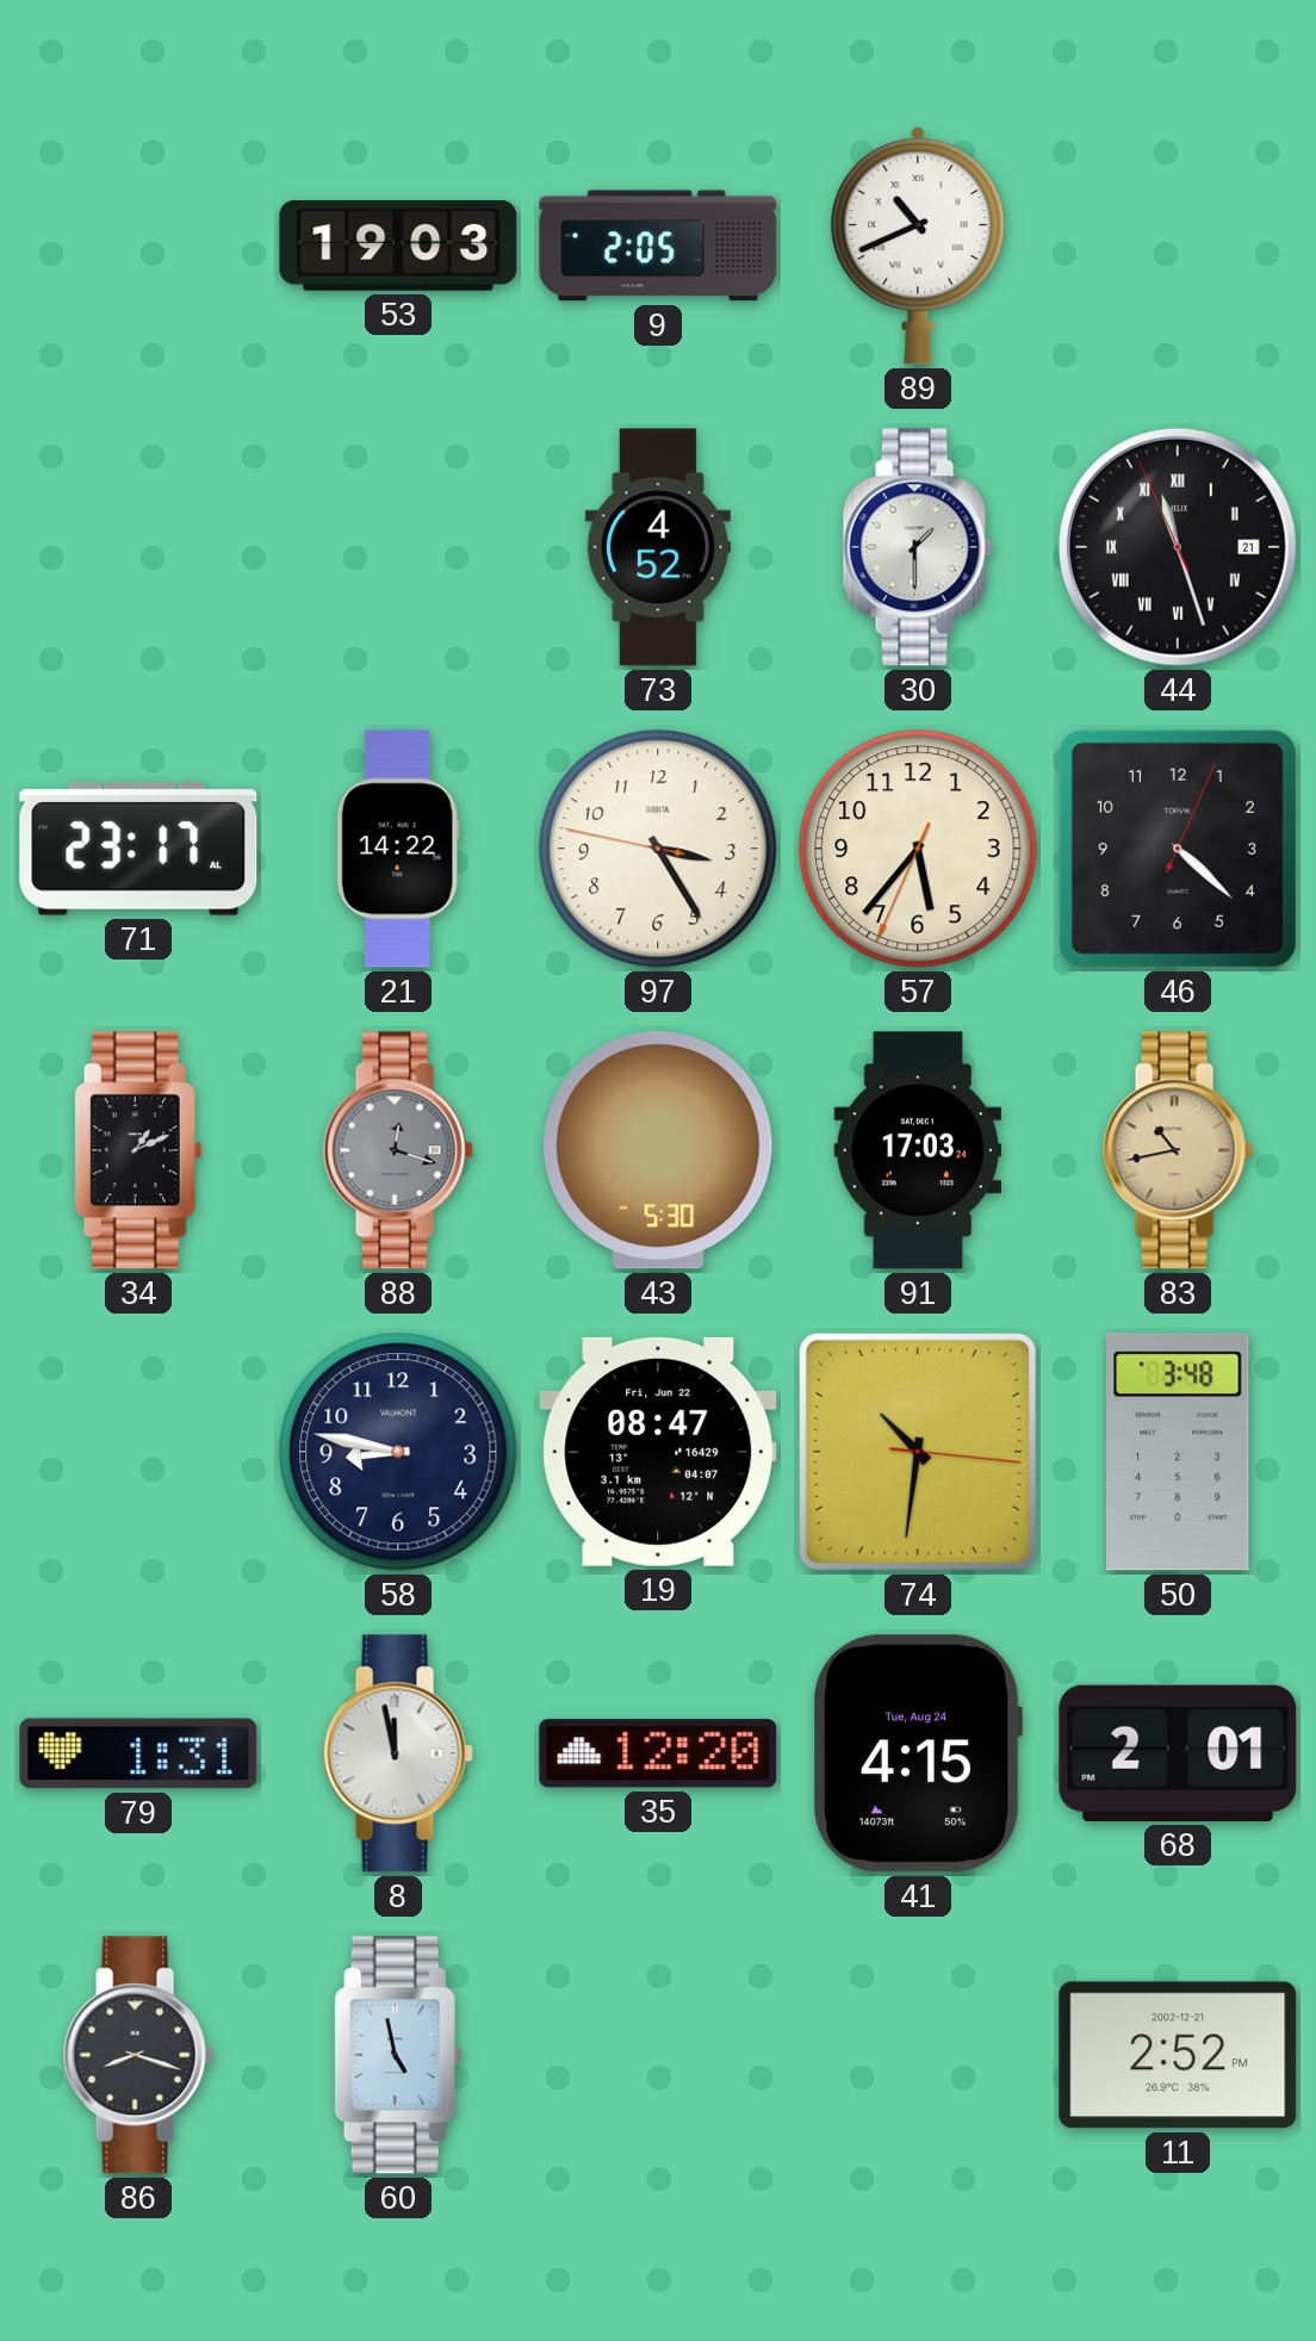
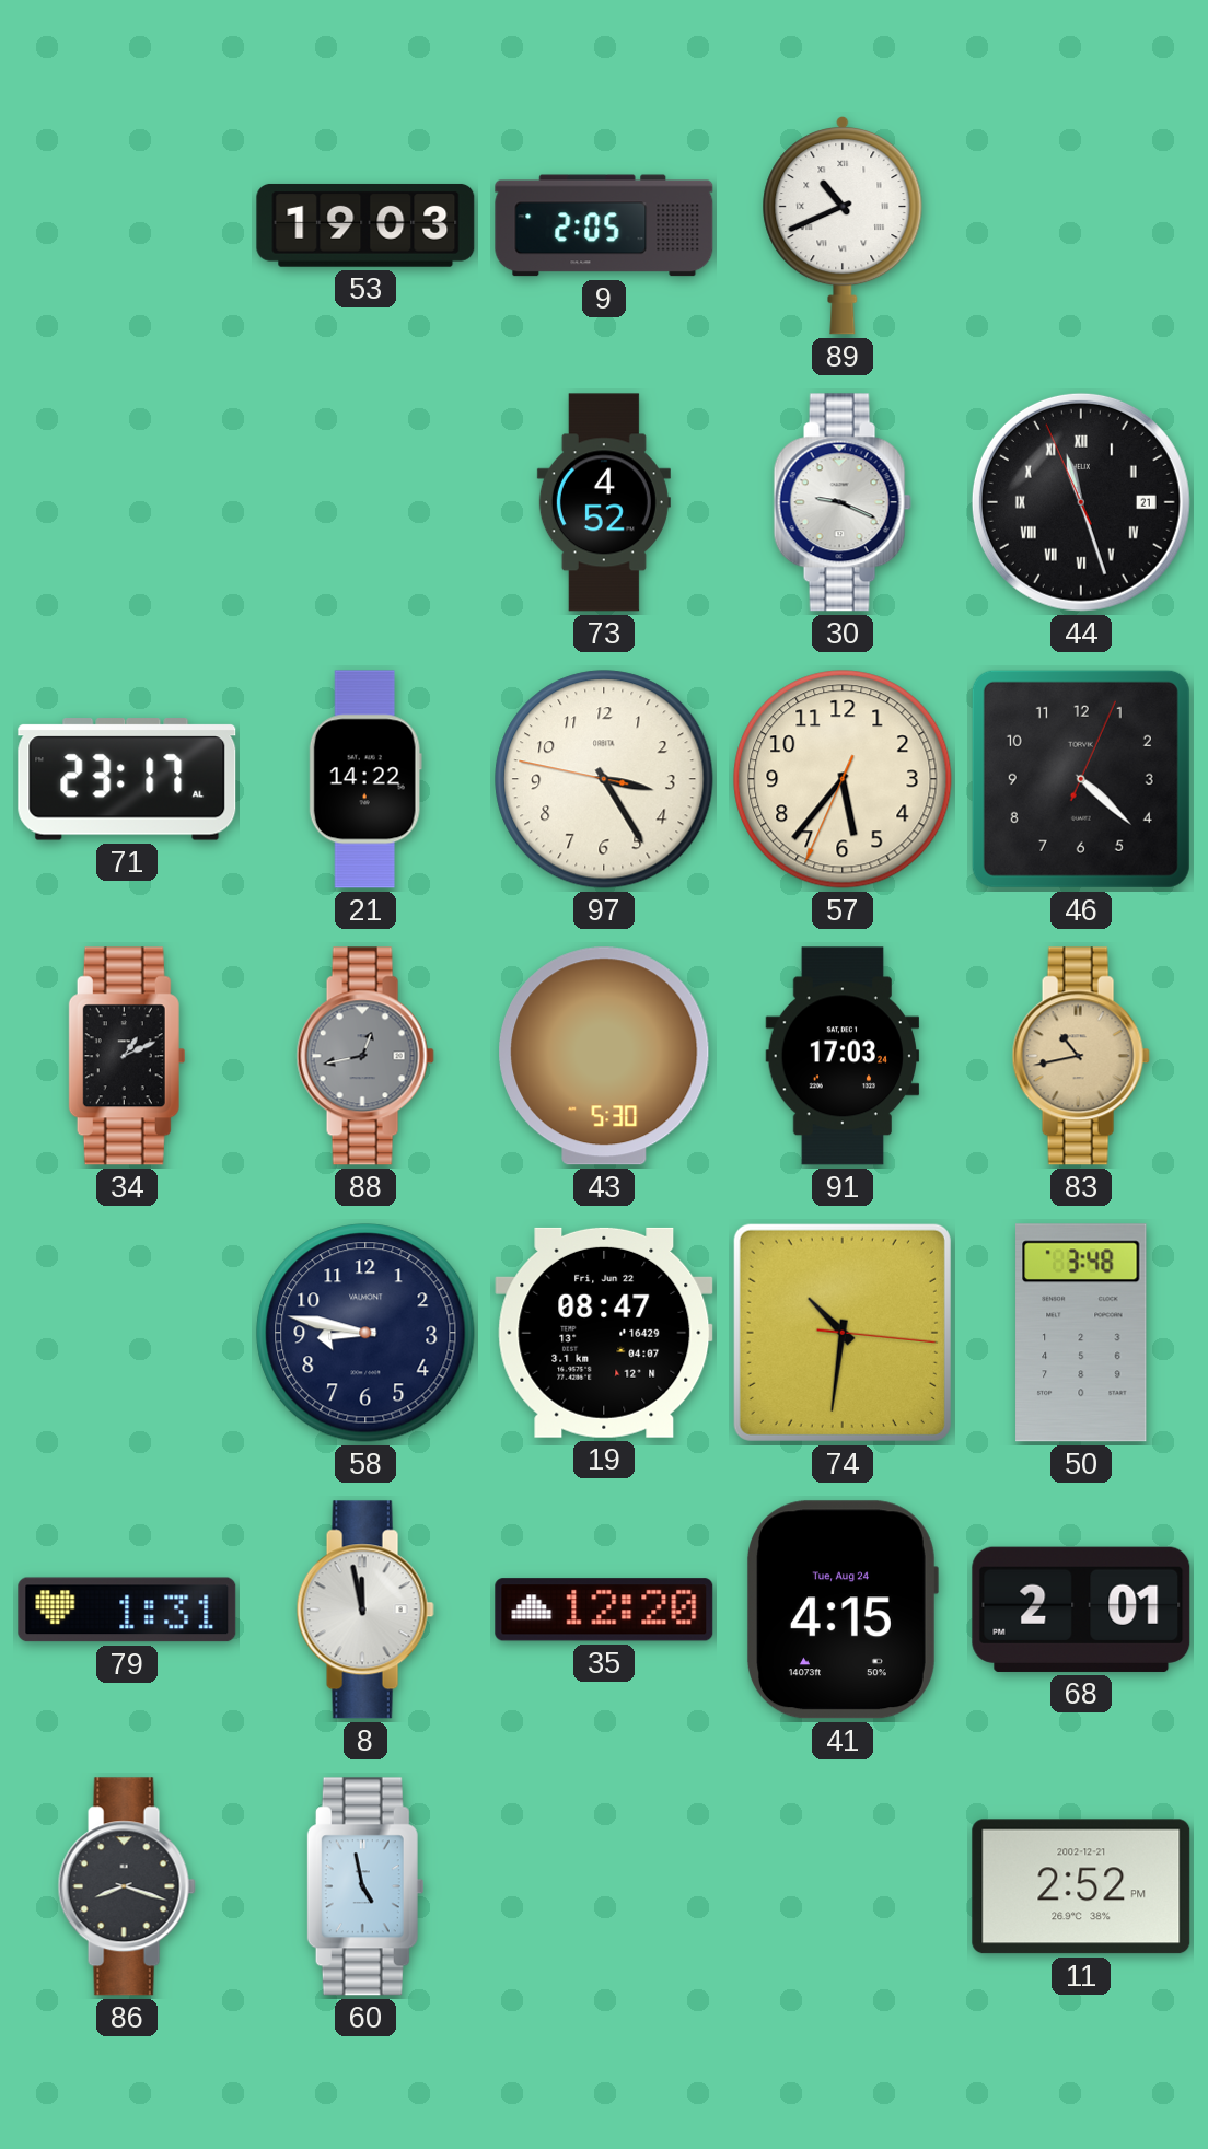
30: 1:30 -> 9:19 (843, 502)
88: 12:18 -> 12:43 (365, 1056)
